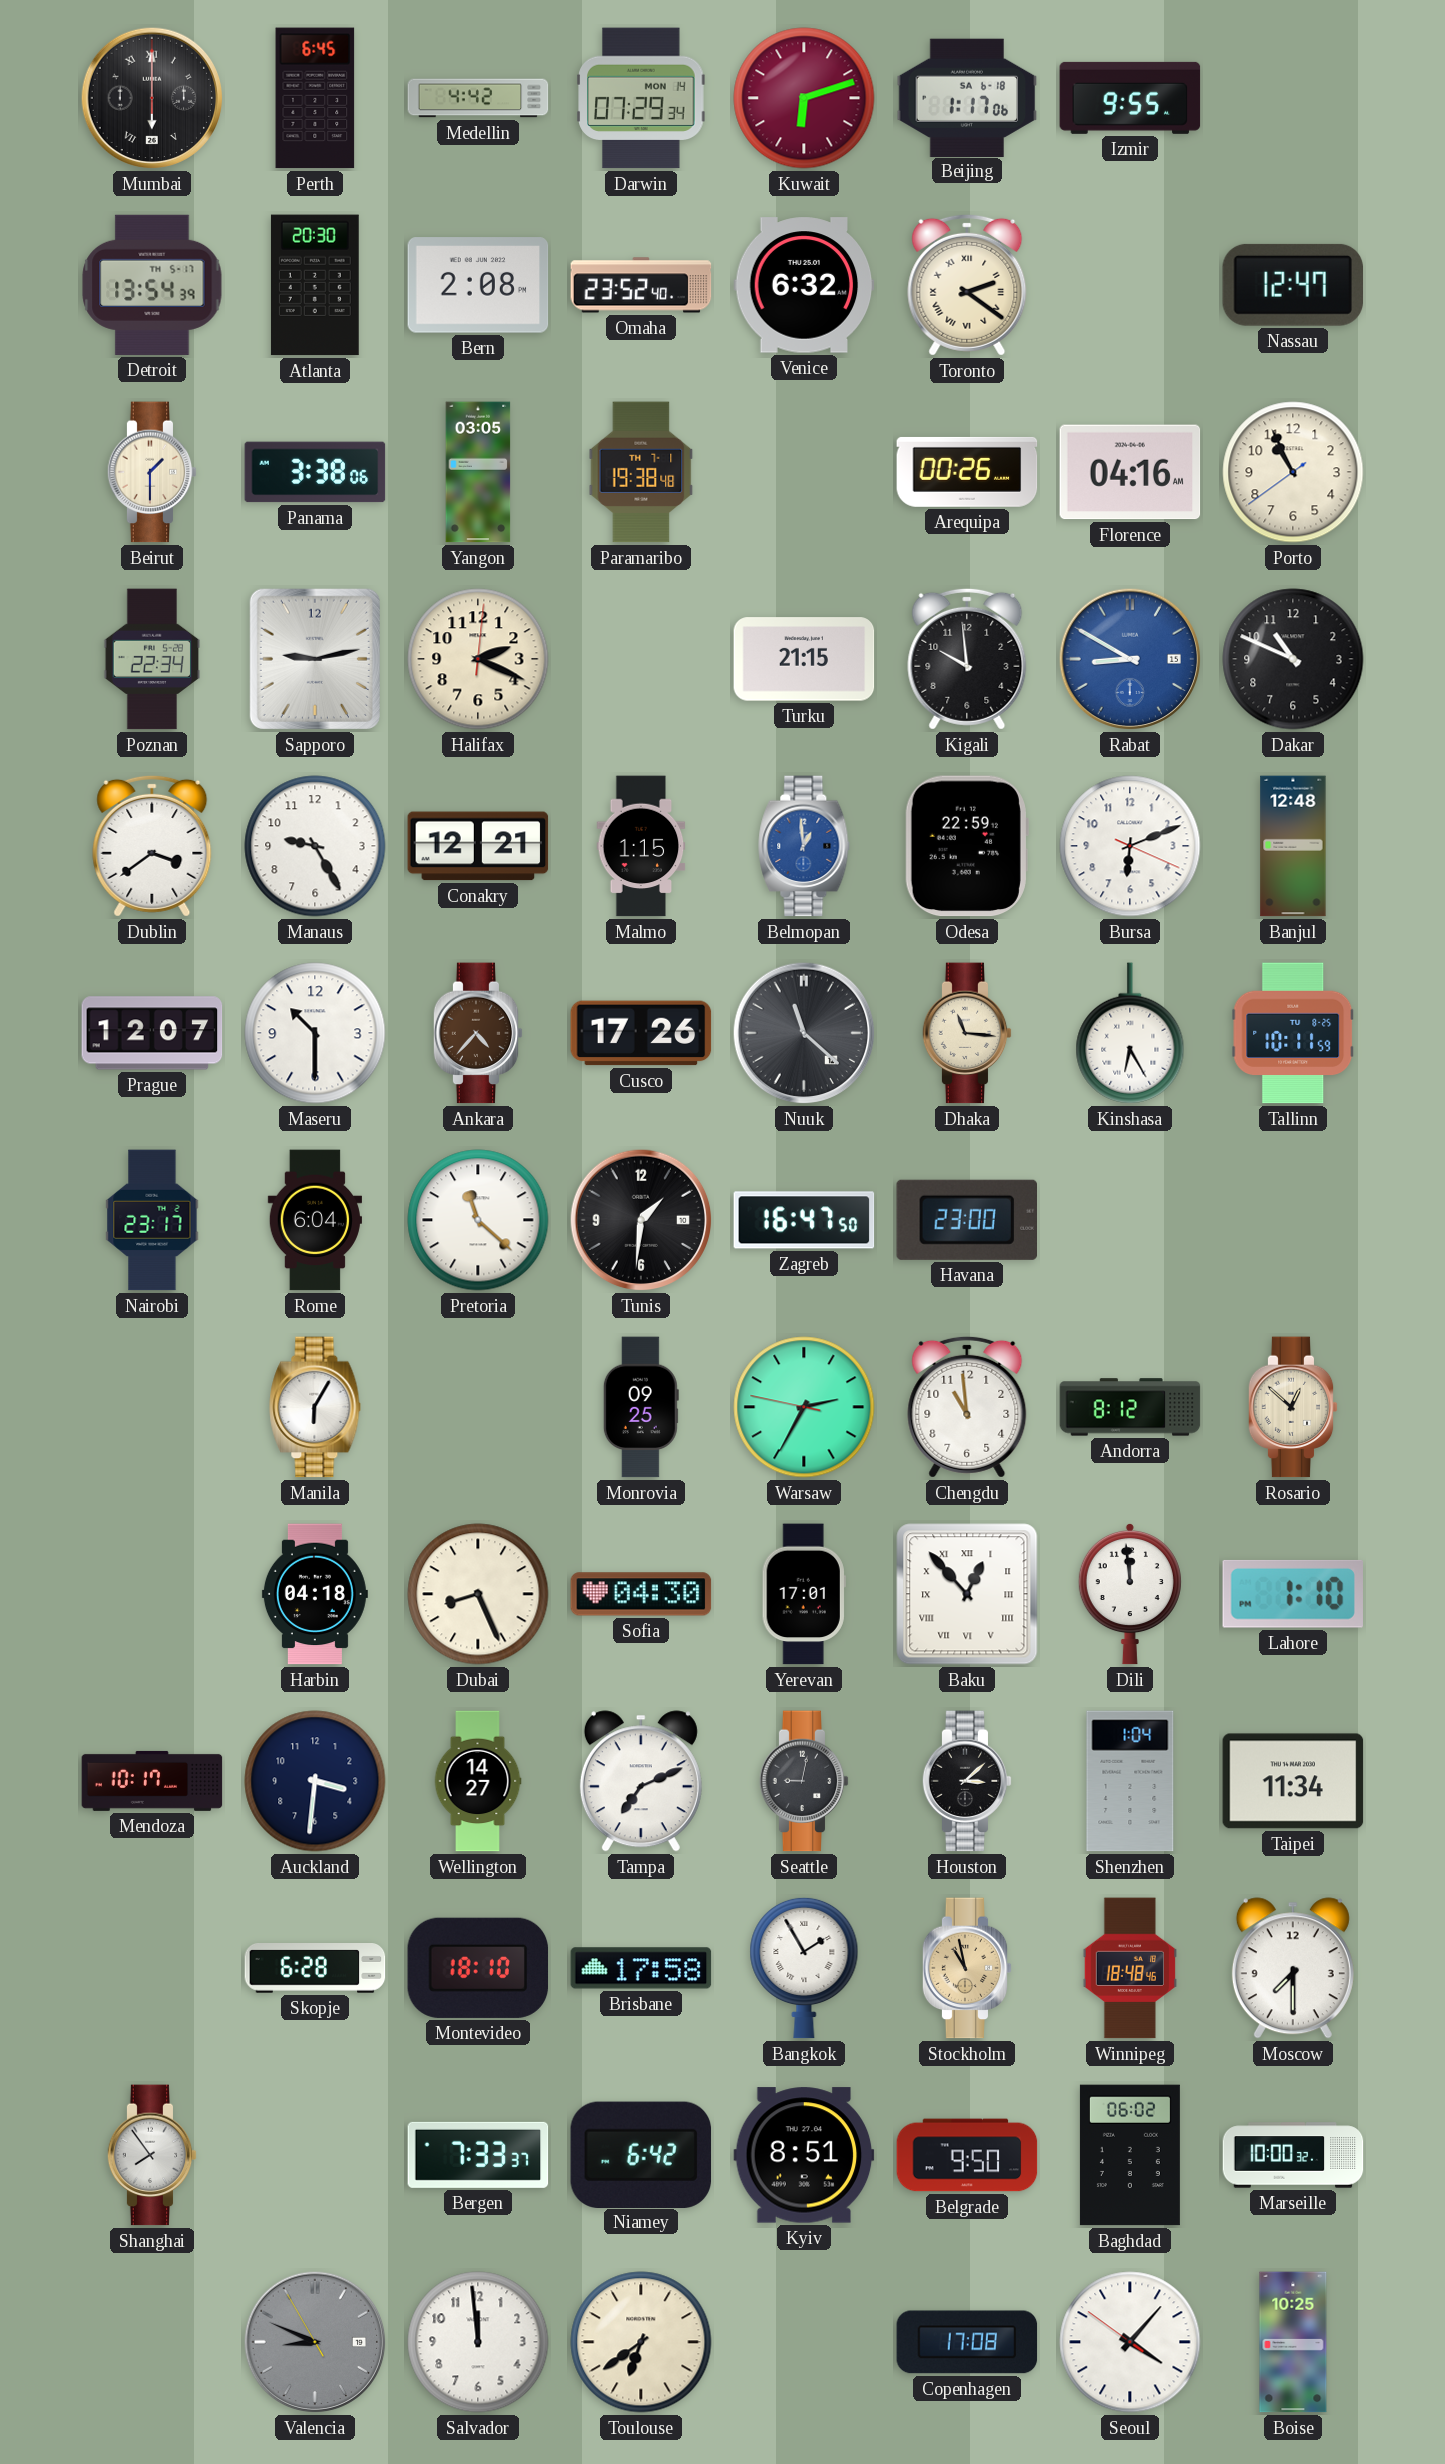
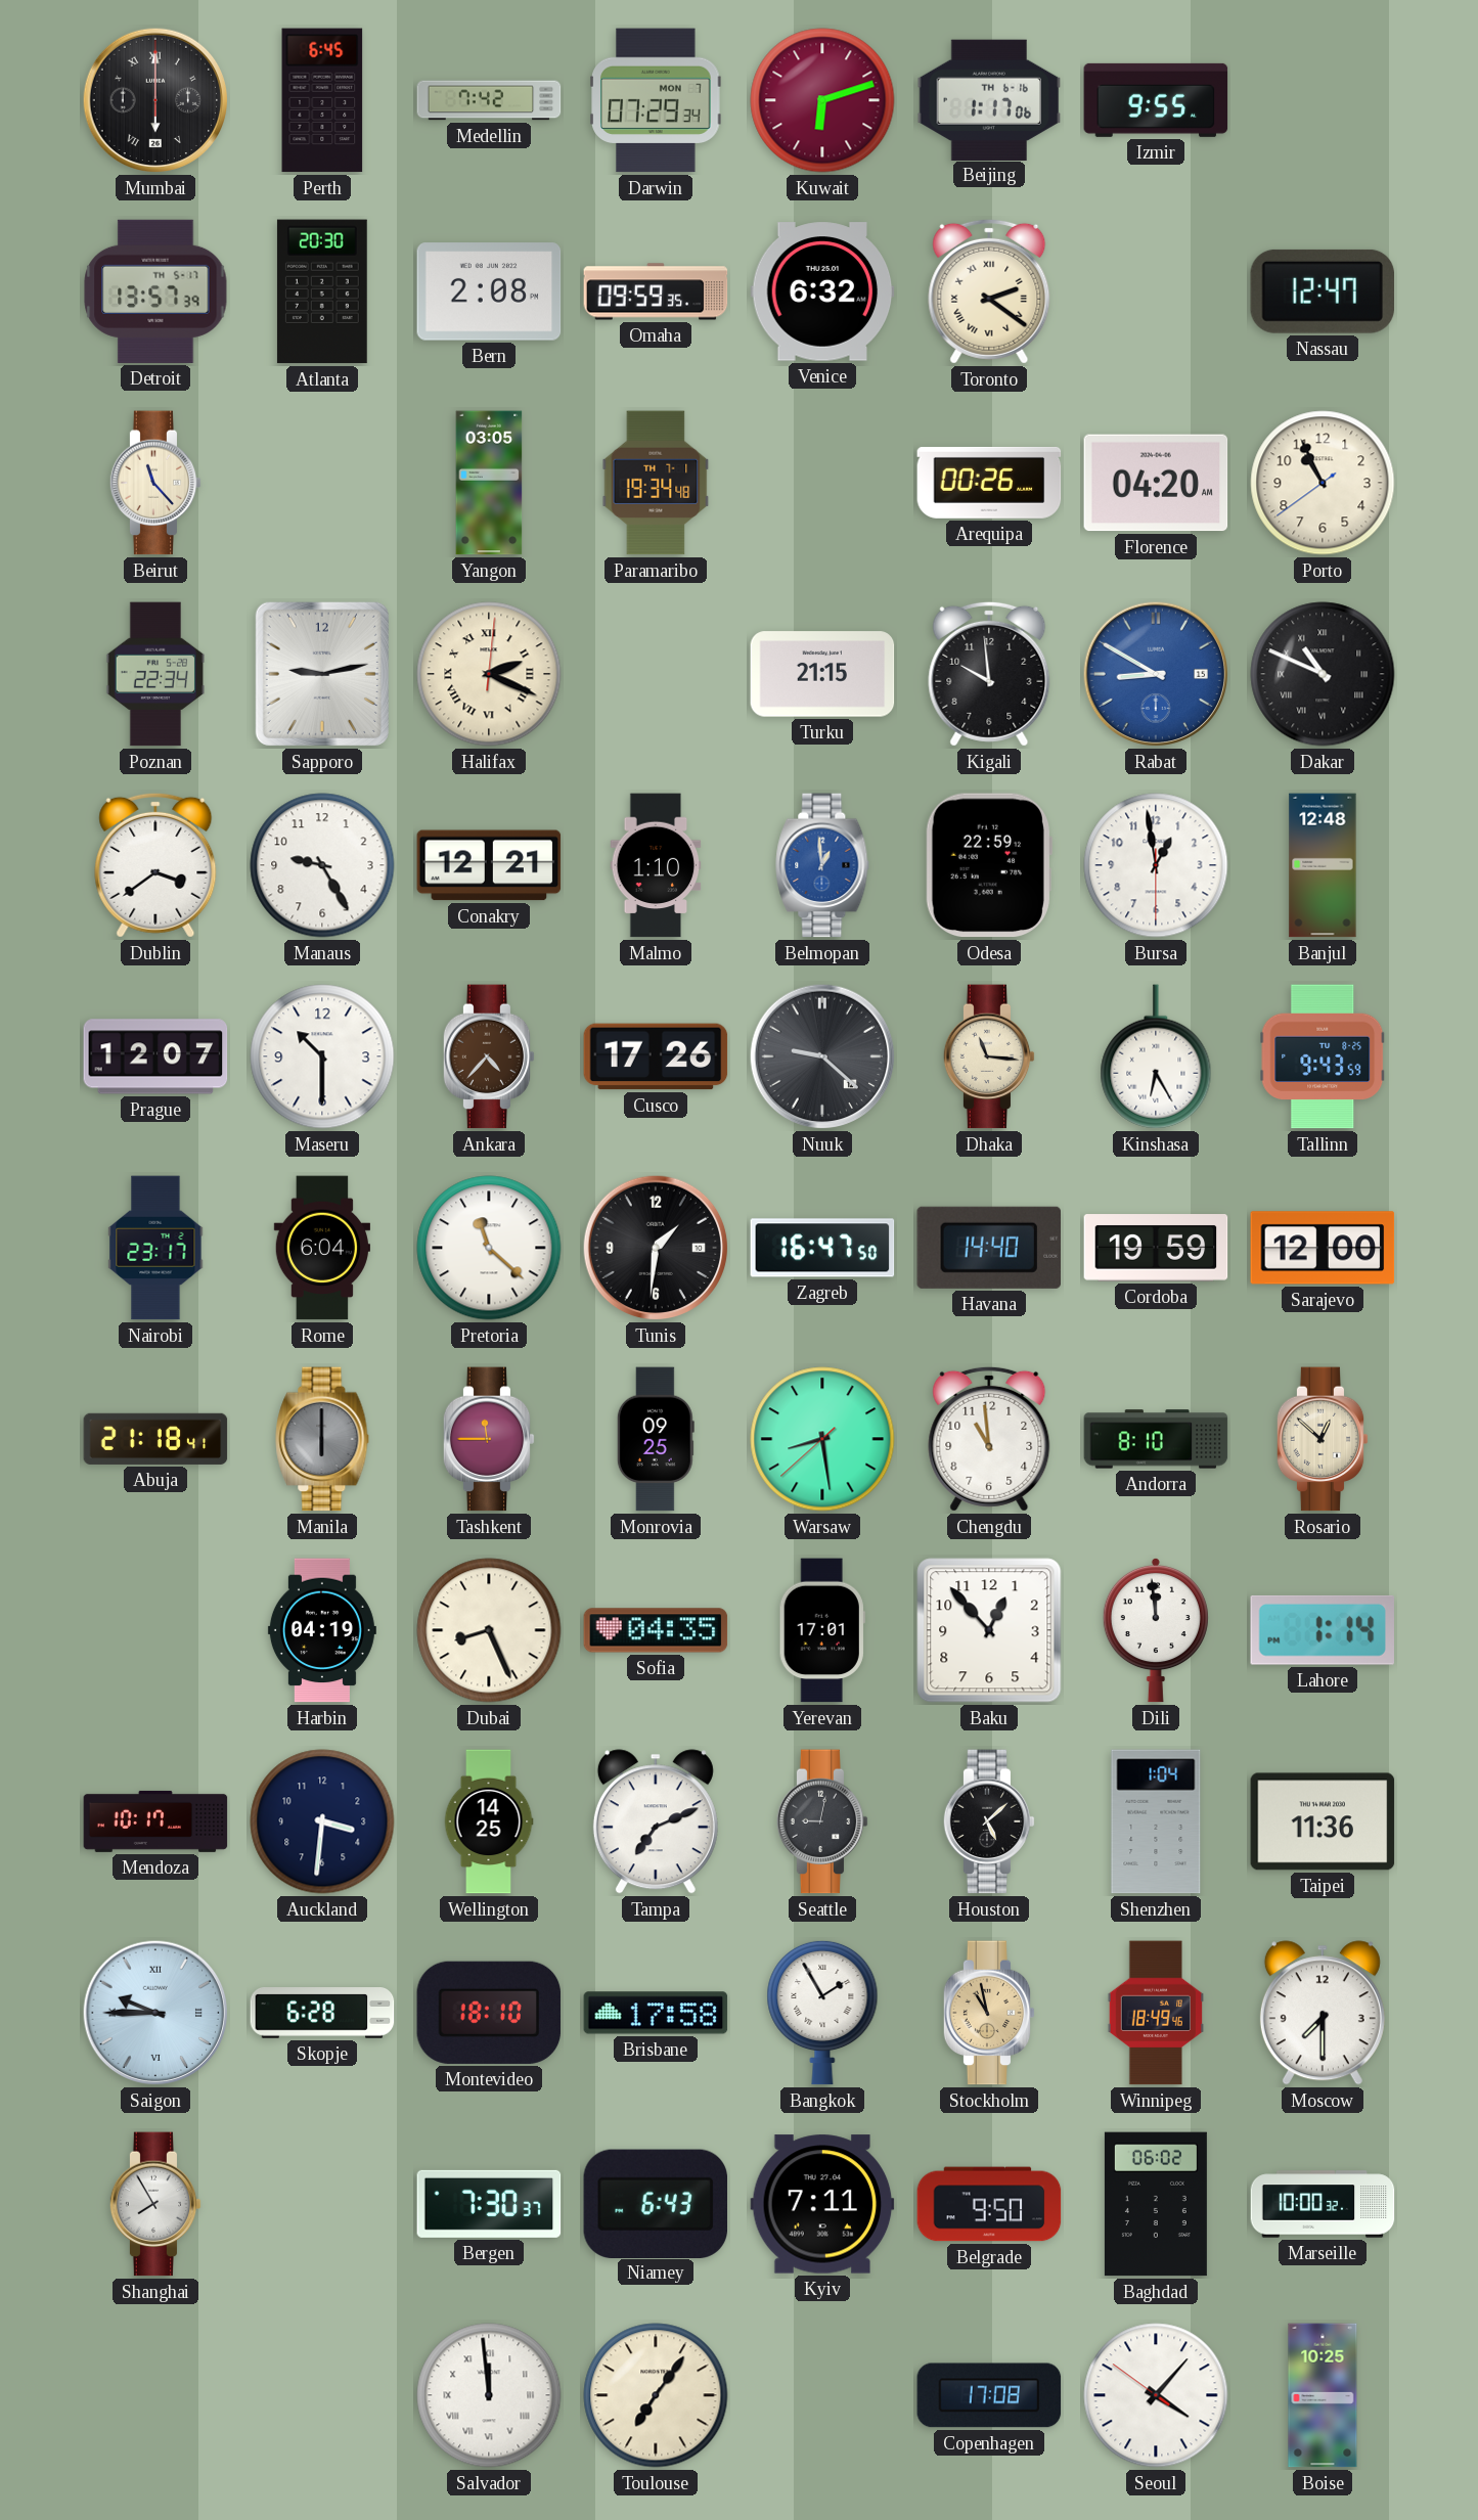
Medellin: 4:42 -> 7:42 (489, 100)
Darwin date: MON 14 -> MON 7 (656, 100)
Beijing date: SA 6-18 -> TH 6-16 (989, 99)
Detroit: 13:54 -> 13:57 (155, 291)
Omaha: 23:52 -> 09:59 (656, 291)
Beirut: 1:30 -> 11:23 (155, 483)
Panama: 3:38 -> none (315, 472)
Paramaribo: 19:38 -> 19:34 (656, 483)
Florence: 04:16 -> 04:20 (1156, 483)
Halifax numerals: Arabic -> Roman (489, 674)
Dakar numerals: Arabic -> Roman (1323, 674)
Malmo: 1:15 -> 1:10 (656, 865)
Bursa: 6:11 -> 12:58 (1156, 865)
Nuuk: 11:22 -> 9:22 (822, 1056)
Tallinn: 10:11 -> 9:43 (1323, 1056)
Havana: 23:00 -> 14:40 (988, 1248)
Cordoba: none -> 19:59 (1156, 1248)
Sarajevo: none -> 12:00 (1323, 1248)
Abuja: none -> 21:18 (155, 1439)
Manila: 6:05 -> 6:00 (322, 1439)
Manila dial: white -> grey (322, 1439)
Tashkent: none -> 11:45 (489, 1439)
Warsaw: 2:34 -> 8:28 (822, 1439)
Andorra: 8:12 -> 8:10 (1156, 1439)
Harbin: 04:18 -> 04:19 (322, 1630)
Sofia: 04:30 -> 04:35 (656, 1630)
Baku numerals: Roman -> Arabic (989, 1630)
Lahore: 1:10 -> 1:14 (1323, 1630)
Wellington: 14:27 -> 14:25 (489, 1821)
Houston: 3:08 -> 5:08 (989, 1821)
Taipei: 11:34 -> 11:36 (1323, 1821)
Saigon: none -> 9:45 (155, 2013)
Winnipeg: 18:48 -> 18:49 (1155, 2013)
Shanghai: 7:54 -> 7:55 (155, 2204)
Bergen: 7:33 -> 7:30 (489, 2204)
Niamey: 6:42 -> 6:43 (656, 2203)
Kyiv: 8:51 -> 7:11 (822, 2204)
Valencia: 8:48 -> none (315, 2342)
Salvador numerals: Arabic -> Roman (489, 2395)
Toulouse: 6:39 -> 7:06 (656, 2395)
